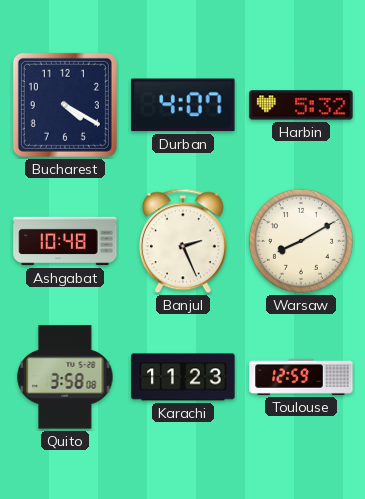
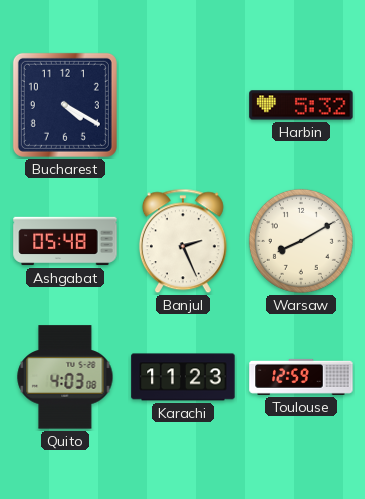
Durban: 4:07 -> none (183, 105)
Ashgabat: 10:48 -> 05:48 (65, 241)
Quito: 3:58 -> 4:03 (65, 377)
